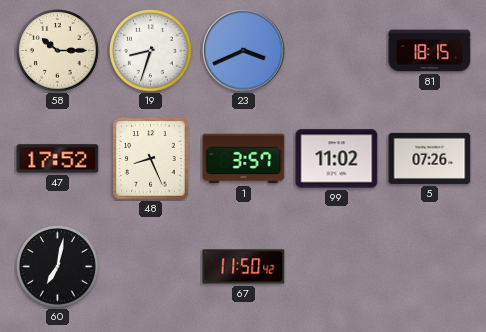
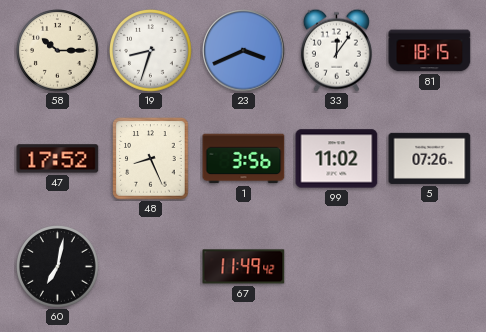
33: none -> 12:06 (336, 50)
1: 3:57 -> 3:56 (244, 159)
67: 11:50 -> 11:49 (244, 267)
